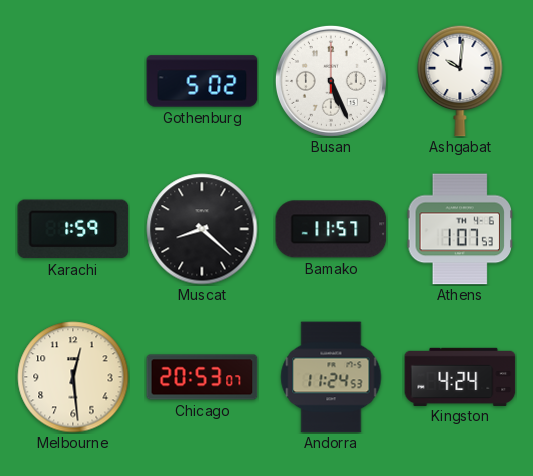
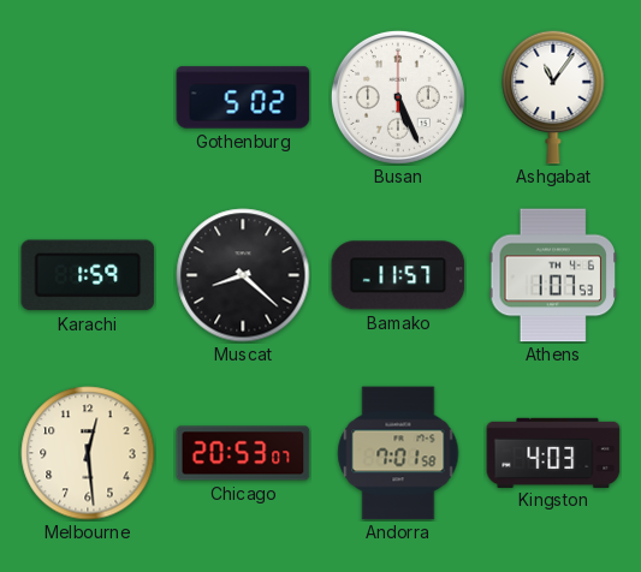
Ashgabat: 10:01 -> 11:06 (553, 97)
Andorra: 11:24 -> 7:01 (398, 453)
Kingston: 4:24 -> 4:03 (553, 452)
